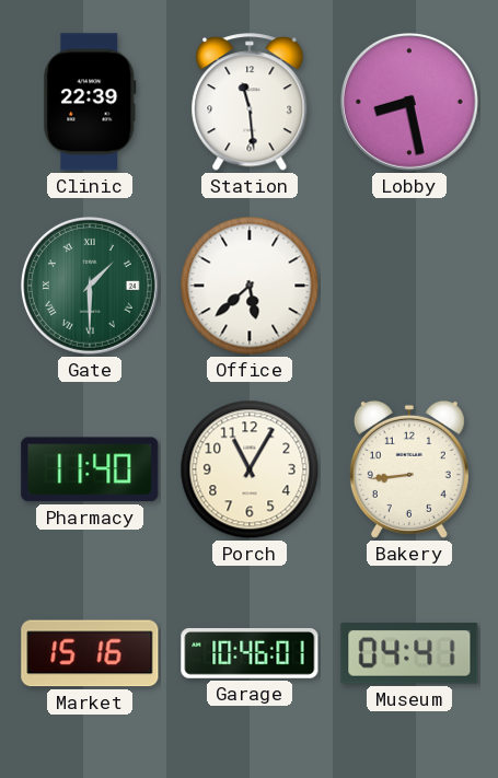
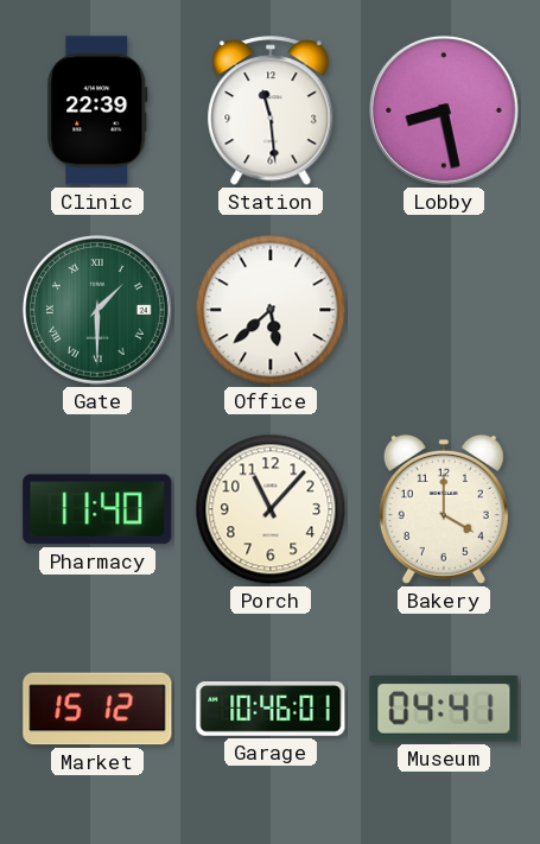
Porch: 11:05 -> 11:07 (271, 509)
Bakery: 8:44 -> 4:00 (444, 509)
Market: 15:16 -> 15:12 (97, 709)
